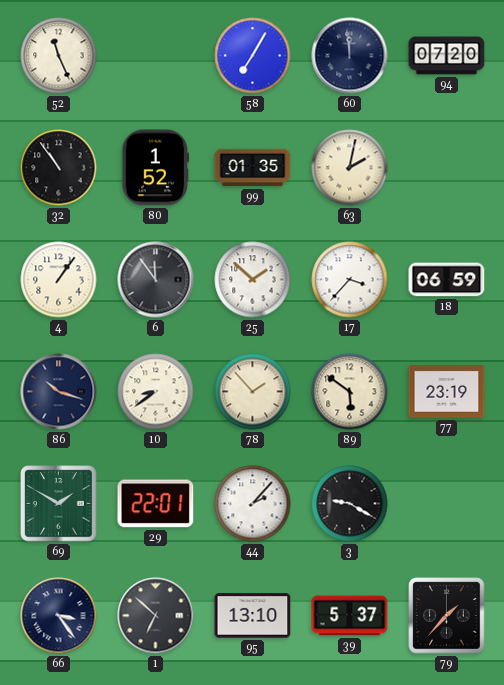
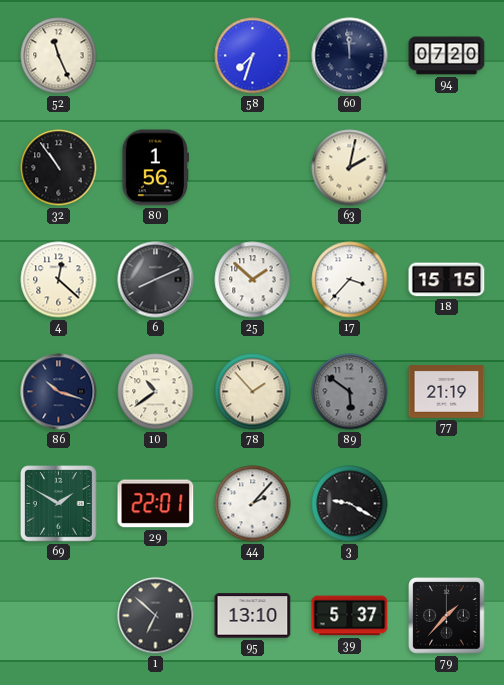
58: 7:05 -> 7:33 (253, 56)
80: 1:52 -> 1:56 (155, 168)
99: 01:35 -> none (253, 168)
4: 1:06 -> 12:22 (59, 280)
6: 11:54 -> 8:11 (156, 280)
18: 06:59 -> 15:15 (447, 280)
10: 8:39 -> 10:39 (156, 392)
89 dial: cream -> grey (350, 392)
77: 23:19 -> 21:19 (447, 392)
66: 3:24 -> none (59, 616)
